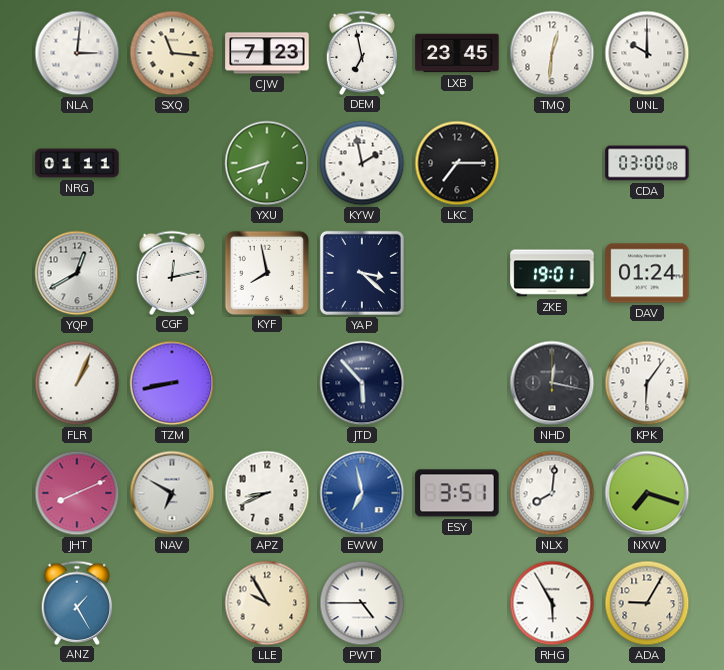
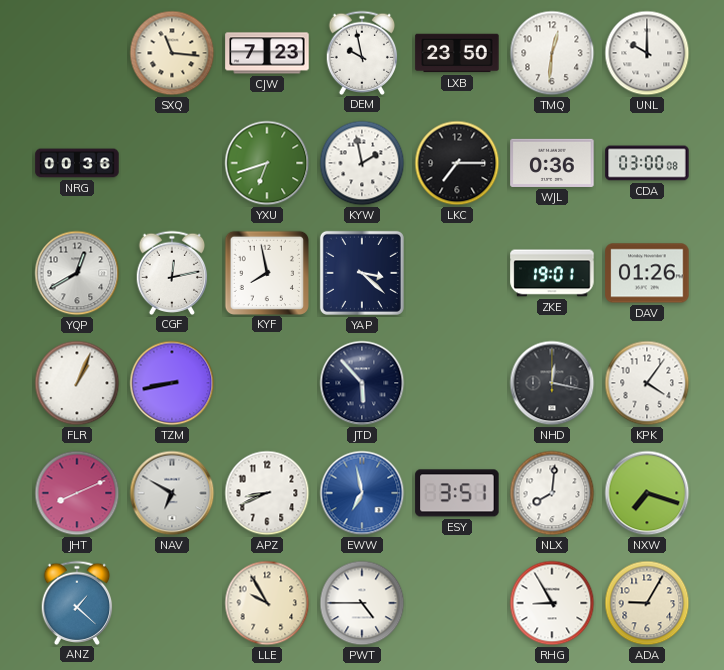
NLA: 3:01 -> none (77, 53)
DEM: 6:58 -> 9:58 (362, 52)
LXB: 23:45 -> 23:50 (457, 53)
NRG: 01:11 -> 00:36 (77, 163)
WJL: none -> 0:36 (552, 163)
DAV: 01:24 -> 01:26 (647, 273)
KPK: 6:06 -> 4:06 (647, 383)
ANZ: 1:25 -> 1:22 (77, 602)
RHG: 5:55 -> 8:55 (552, 603)
